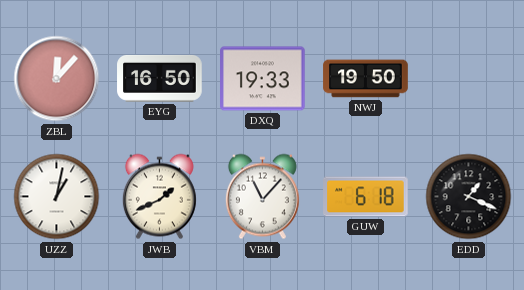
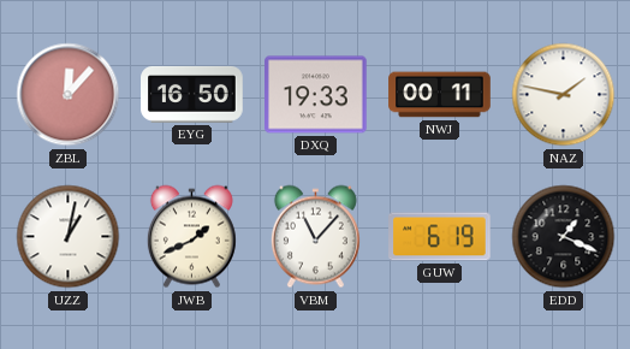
NWJ: 19:50 -> 00:11 (440, 95)
NAZ: none -> 1:47 (564, 95)
GUW: 6:18 -> 6:19 (440, 237)
